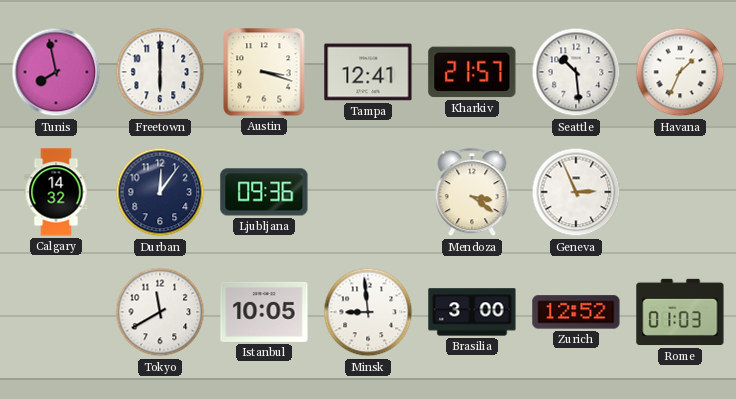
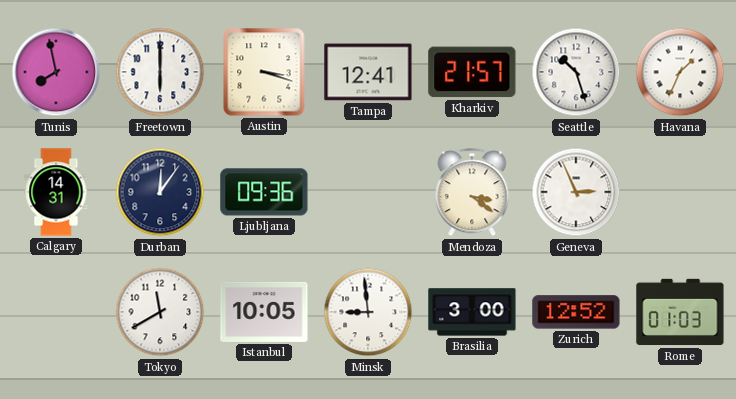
Seattle: 10:29 -> 10:27 (576, 72)
Calgary: 14:32 -> 14:31 (56, 192)
